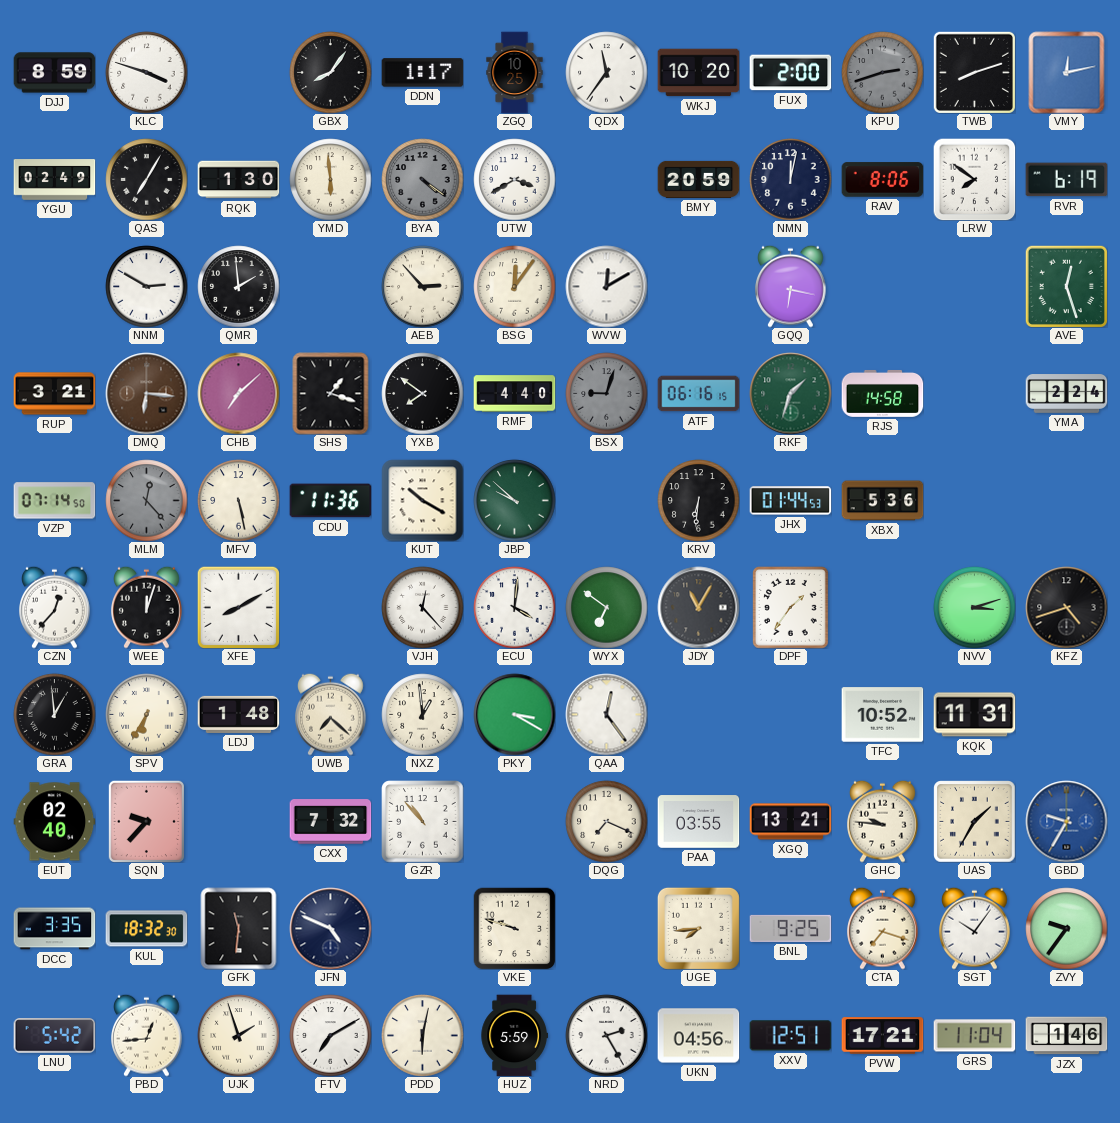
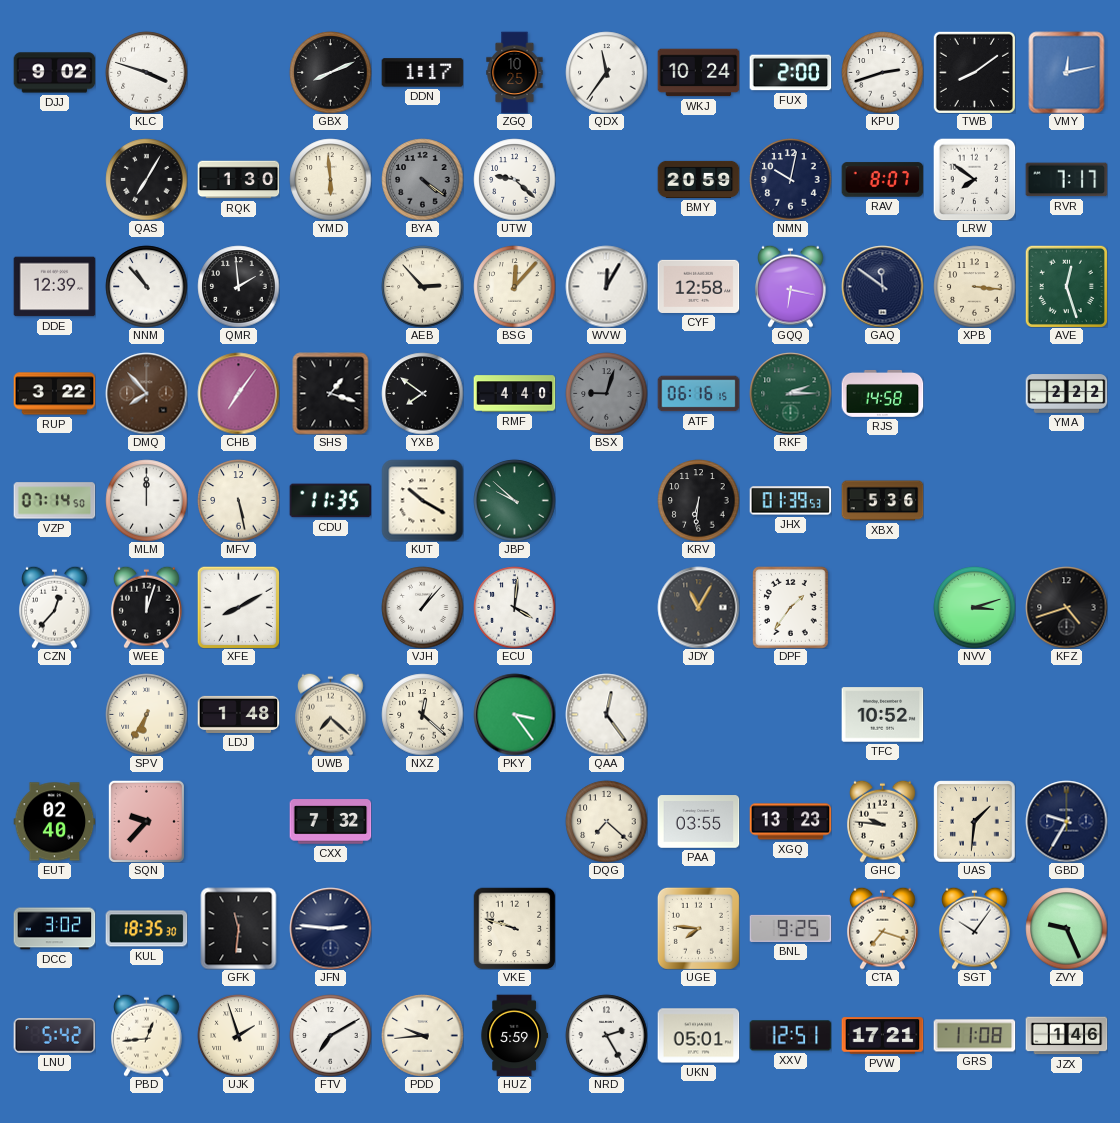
DJJ: 8:59 -> 9:02 (54, 73)
GBX: 8:06 -> 8:11 (330, 72)
WKJ: 10:20 -> 10:24 (698, 73)
KPU dial: grey -> white (882, 72)
TWB: 8:12 -> 8:09 (974, 72)
YGU: 02:49 -> none (54, 180)
UTW: 3:40 -> 9:22 (514, 179)
NMN: 12:02 -> 10:02 (790, 179)
RAV: 8:06 -> 8:07 (882, 180)
RVR: 6:19 -> 7:17 (1066, 180)
DDE: none -> 12:39 (54, 287)
NNM: 2:50 -> 10:53 (146, 286)
BSG: 12:06 -> 12:07 (514, 286)
WVW: 12:10 -> 12:05 (606, 286)
CYF: none -> 12:58 (698, 286)
GAQ: none -> 11:51 (882, 286)
XPB: none -> 3:16 (974, 286)
RUP: 3:21 -> 3:22 (54, 394)
DMQ: 6:16 -> 7:53 (146, 393)
CHB: 7:08 -> 7:06 (238, 393)
RKF: 1:33 -> 2:15 (790, 393)
YMA: 2:24 -> 2:22 (1066, 394)
MLM: 12:23 -> 12:00 (146, 500)
MLM dial: grey -> white (146, 500)
CDU: 11:36 -> 11:35 (330, 501)
JHX: 01:44 -> 01:39 (790, 501)
VJH: 12:23 -> 1:07 (422, 607)
WYX: 6:51 -> none (606, 607)
GRA: 12:59 -> none (54, 714)
NXZ: 12:59 -> 12:22 (422, 714)
PKY: 3:20 -> 3:24 (514, 714)
KQK: 11:31 -> none (974, 715)
GZR: 10:53 -> none (422, 821)
DQG: 7:19 -> 7:22 (606, 821)
XGQ: 13:21 -> 13:23 (790, 822)
UAS: 1:35 -> 1:31 (974, 821)
GBD dial: blue -> navy (1066, 821)
DCC: 3:35 -> 3:02 (54, 929)
KUL: 18:32 -> 18:35 (146, 929)
JFN: 4:49 -> 2:46 (330, 928)
UGE: 7:44 -> 7:46 (698, 928)
ZVY: 9:36 -> 9:26 (1066, 928)
PDD: 6:02 -> 9:44 (422, 1035)
UKN: 04:56 -> 05:01 (698, 1036)
GRS: 11:04 -> 11:08 (974, 1036)
